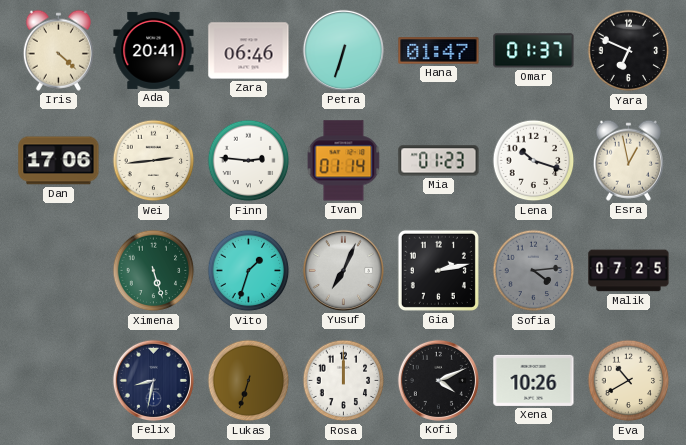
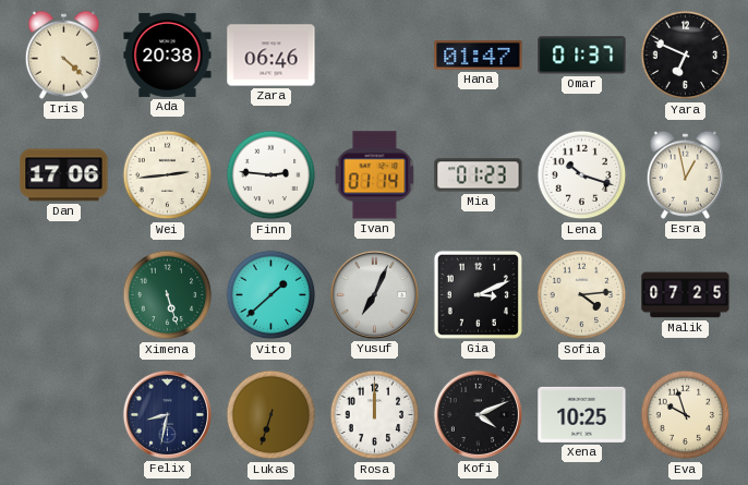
Ada: 20:41 -> 20:38 (168, 54)
Petra: 6:33 -> none (343, 50)
Vito: 1:33 -> 1:38 (272, 295)
Gia: 2:13 -> 3:11 (478, 294)
Sofia dial: grey -> cream (582, 295)
Xena: 10:26 -> 10:25 (582, 414)
Eva: 10:40 -> 9:57 (686, 415)
